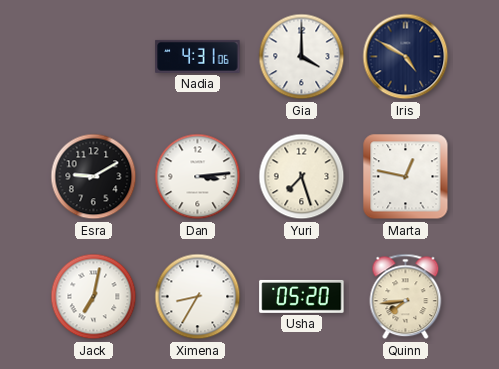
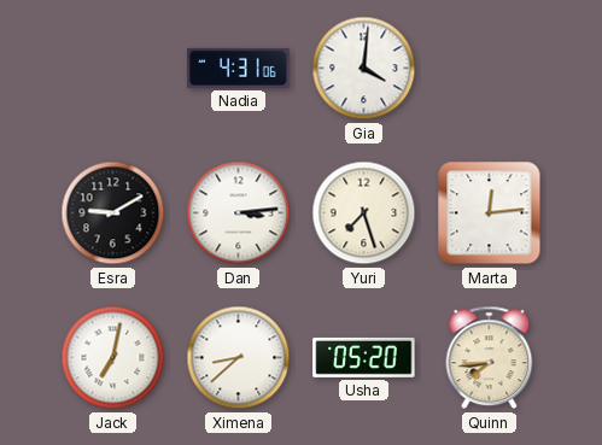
Gia: 4:00 -> 4:01 (364, 69)
Iris: 4:50 -> none (406, 57)
Marta: 12:47 -> 12:14 (490, 213)
Ximena: 8:35 -> 8:38 (239, 358)
